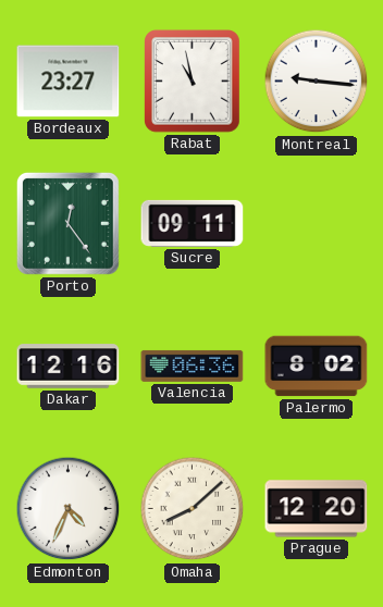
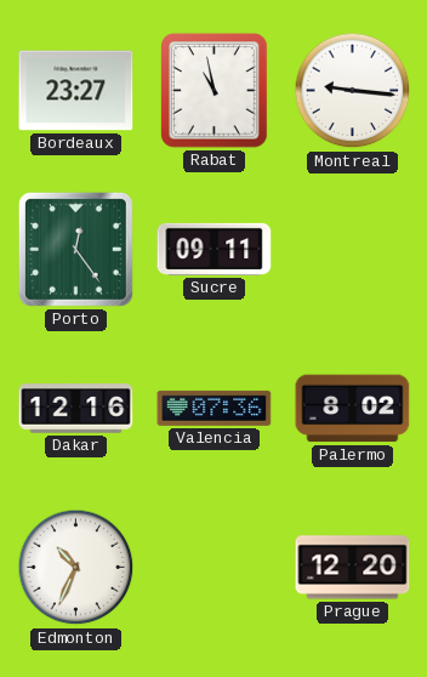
Valencia: 06:36 -> 07:36 (215, 408)
Edmonton: 4:34 -> 10:34 (76, 568)
Omaha: 8:08 -> none (193, 509)
